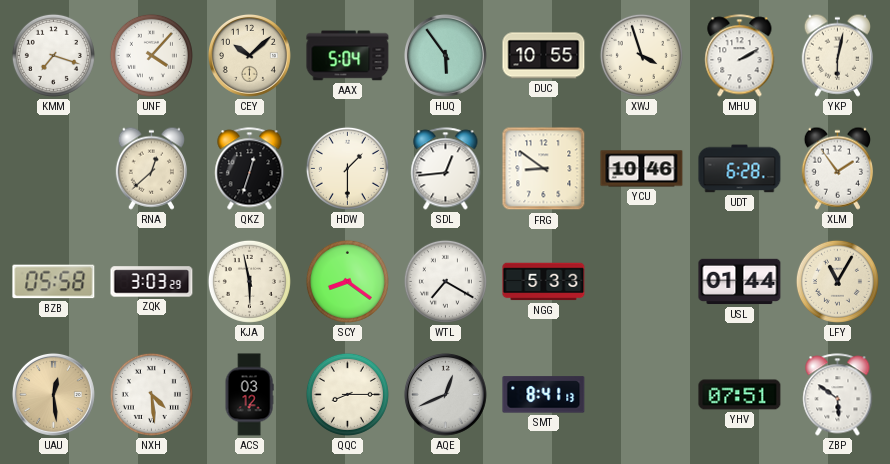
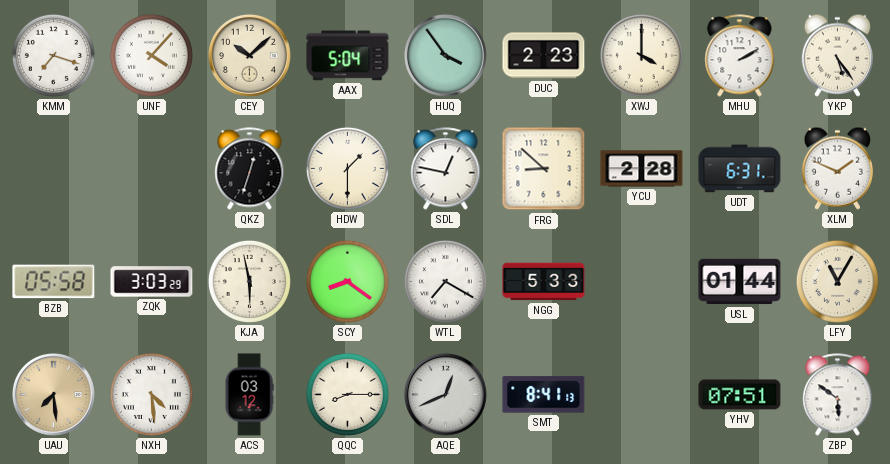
HUQ: 5:54 -> 3:54 (445, 55)
DUC: 10:55 -> 2:23 (544, 56)
XWJ: 3:57 -> 4:00 (641, 55)
YKP: 6:02 -> 5:24 (837, 55)
RNA: 12:38 -> none (151, 168)
SDL: 12:44 -> 12:47 (446, 169)
FRG: 8:51 -> 8:52 (544, 169)
YCU: 10:46 -> 2:28 (642, 169)
UDT: 6:28 -> 6:31 (740, 169)
XLM: 1:54 -> 1:49 (837, 168)
UAU: 12:29 -> 7:29 (53, 394)
